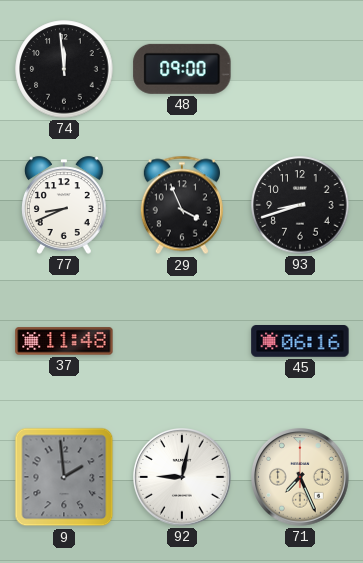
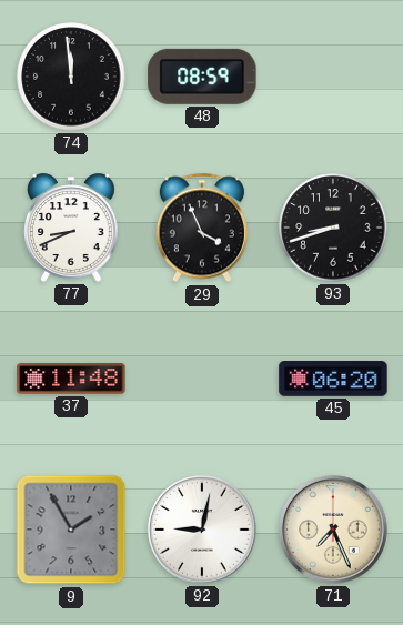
48: 09:00 -> 08:59 (202, 77)
45: 06:16 -> 06:20 (333, 379)
9: 1:59 -> 1:55 (71, 530)
